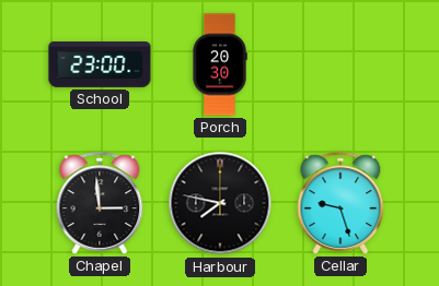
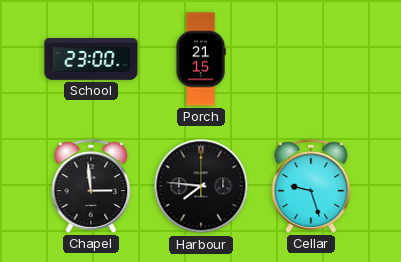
Porch: 20:30 -> 21:15 (201, 59)
Harbour: 7:47 -> 7:46 (201, 186)
